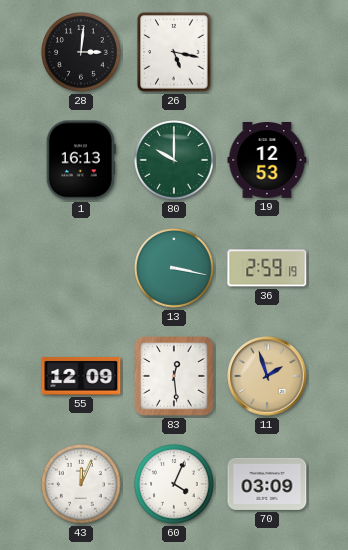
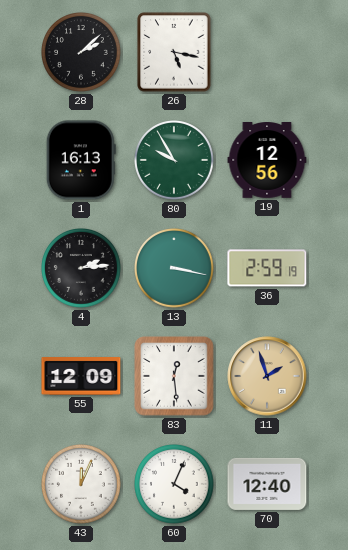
28: 3:01 -> 2:08 (81, 52)
80: 10:00 -> 9:55 (174, 160)
19: 12:53 -> 12:56 (267, 161)
4: none -> 2:14 (81, 268)
70: 03:09 -> 12:40 (267, 484)
